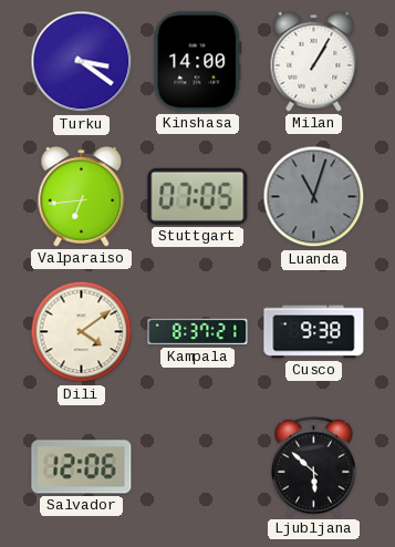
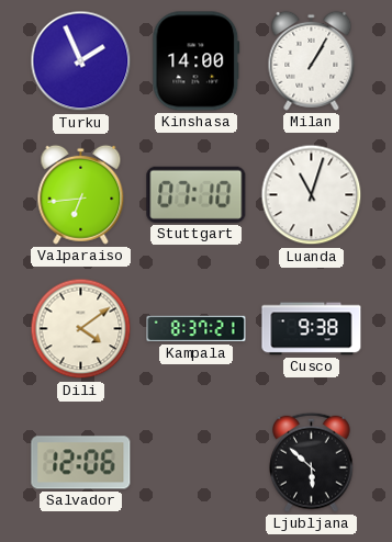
Turku: 3:21 -> 1:56 (81, 61)
Stuttgart: 07:05 -> 07:10 (197, 194)
Luanda dial: grey -> white (312, 195)
